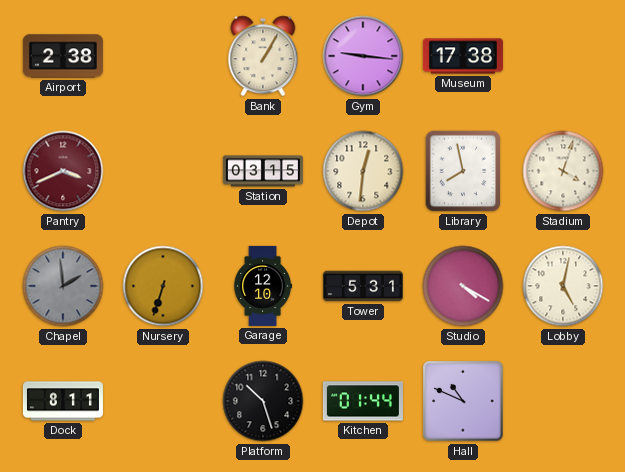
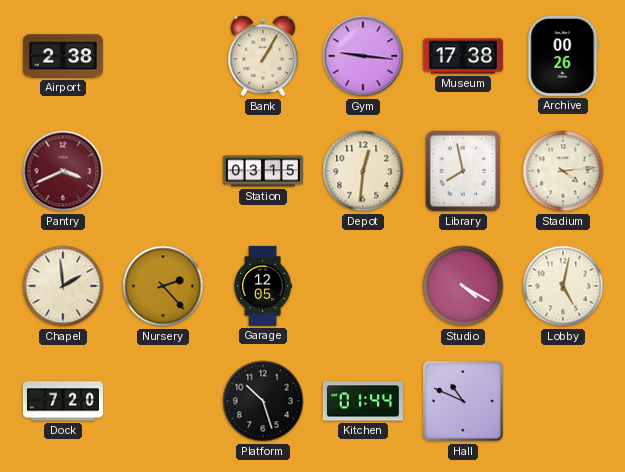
Archive: none -> 00:26 (563, 56)
Stadium: 4:03 -> 4:14 (563, 171)
Chapel dial: grey -> cream (63, 286)
Nursery: 6:33 -> 2:23 (163, 286)
Garage: 12:10 -> 12:05 (263, 286)
Tower: 5:31 -> none (363, 286)
Dock: 8:11 -> 7:20 (63, 401)
